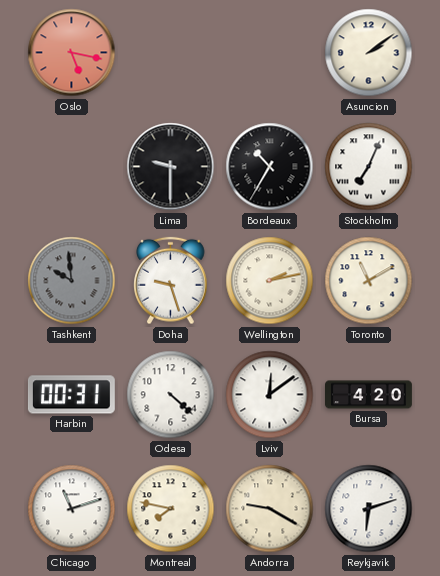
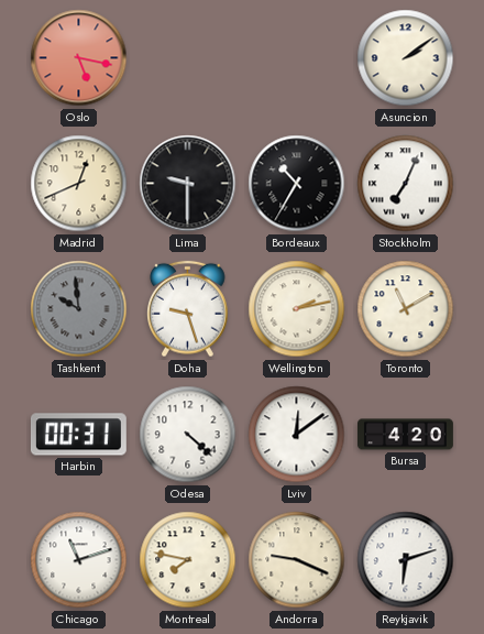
Madrid: none -> 12:41 (79, 184)
Andorra: 9:20 -> 9:19 (297, 560)
